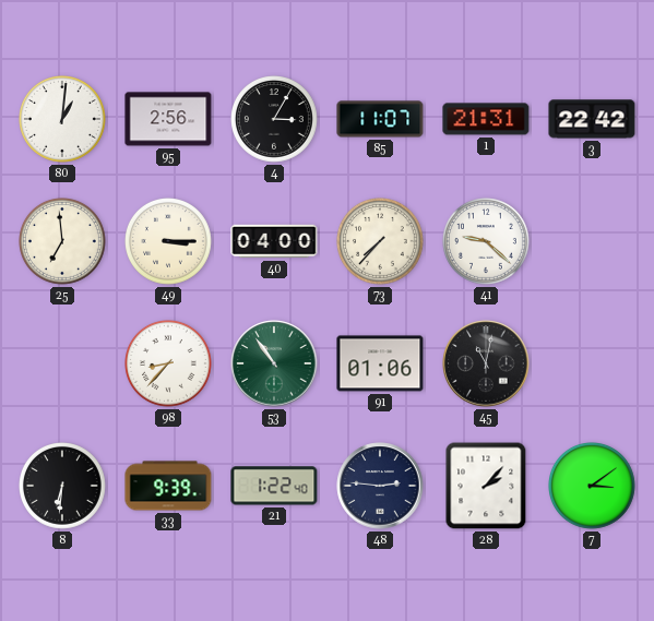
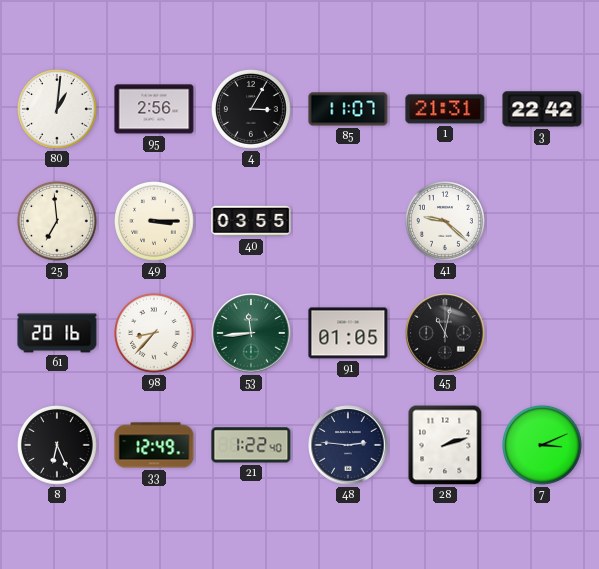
40: 04:00 -> 03:55 (251, 221)
73: 7:37 -> none (381, 242)
61: none -> 20:16 (57, 333)
53: 10:54 -> 11:44 (251, 333)
91: 01:06 -> 01:05 (348, 333)
8: 6:31 -> 6:26 (58, 446)
33: 9:39 -> 12:49 (154, 445)
28: 2:07 -> 2:12 (445, 445)
7: 3:09 -> 3:11 (543, 446)
